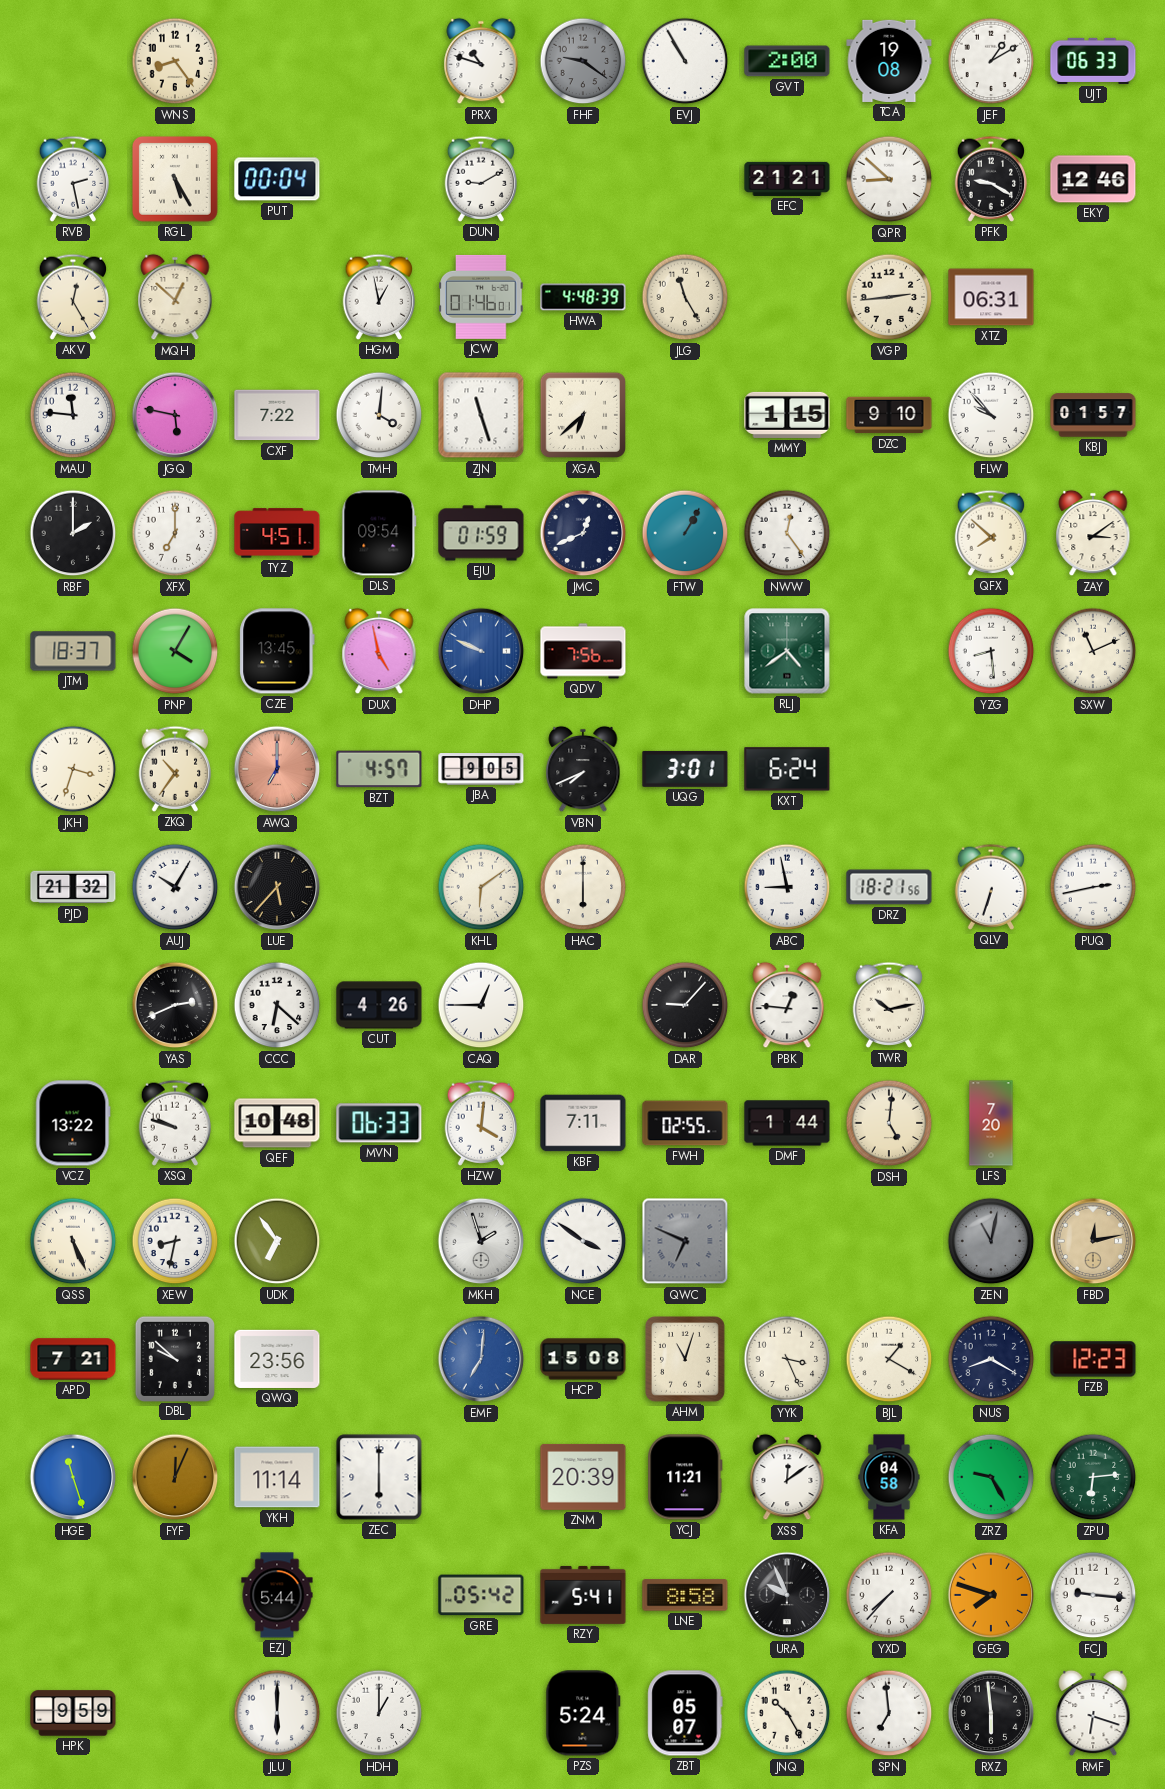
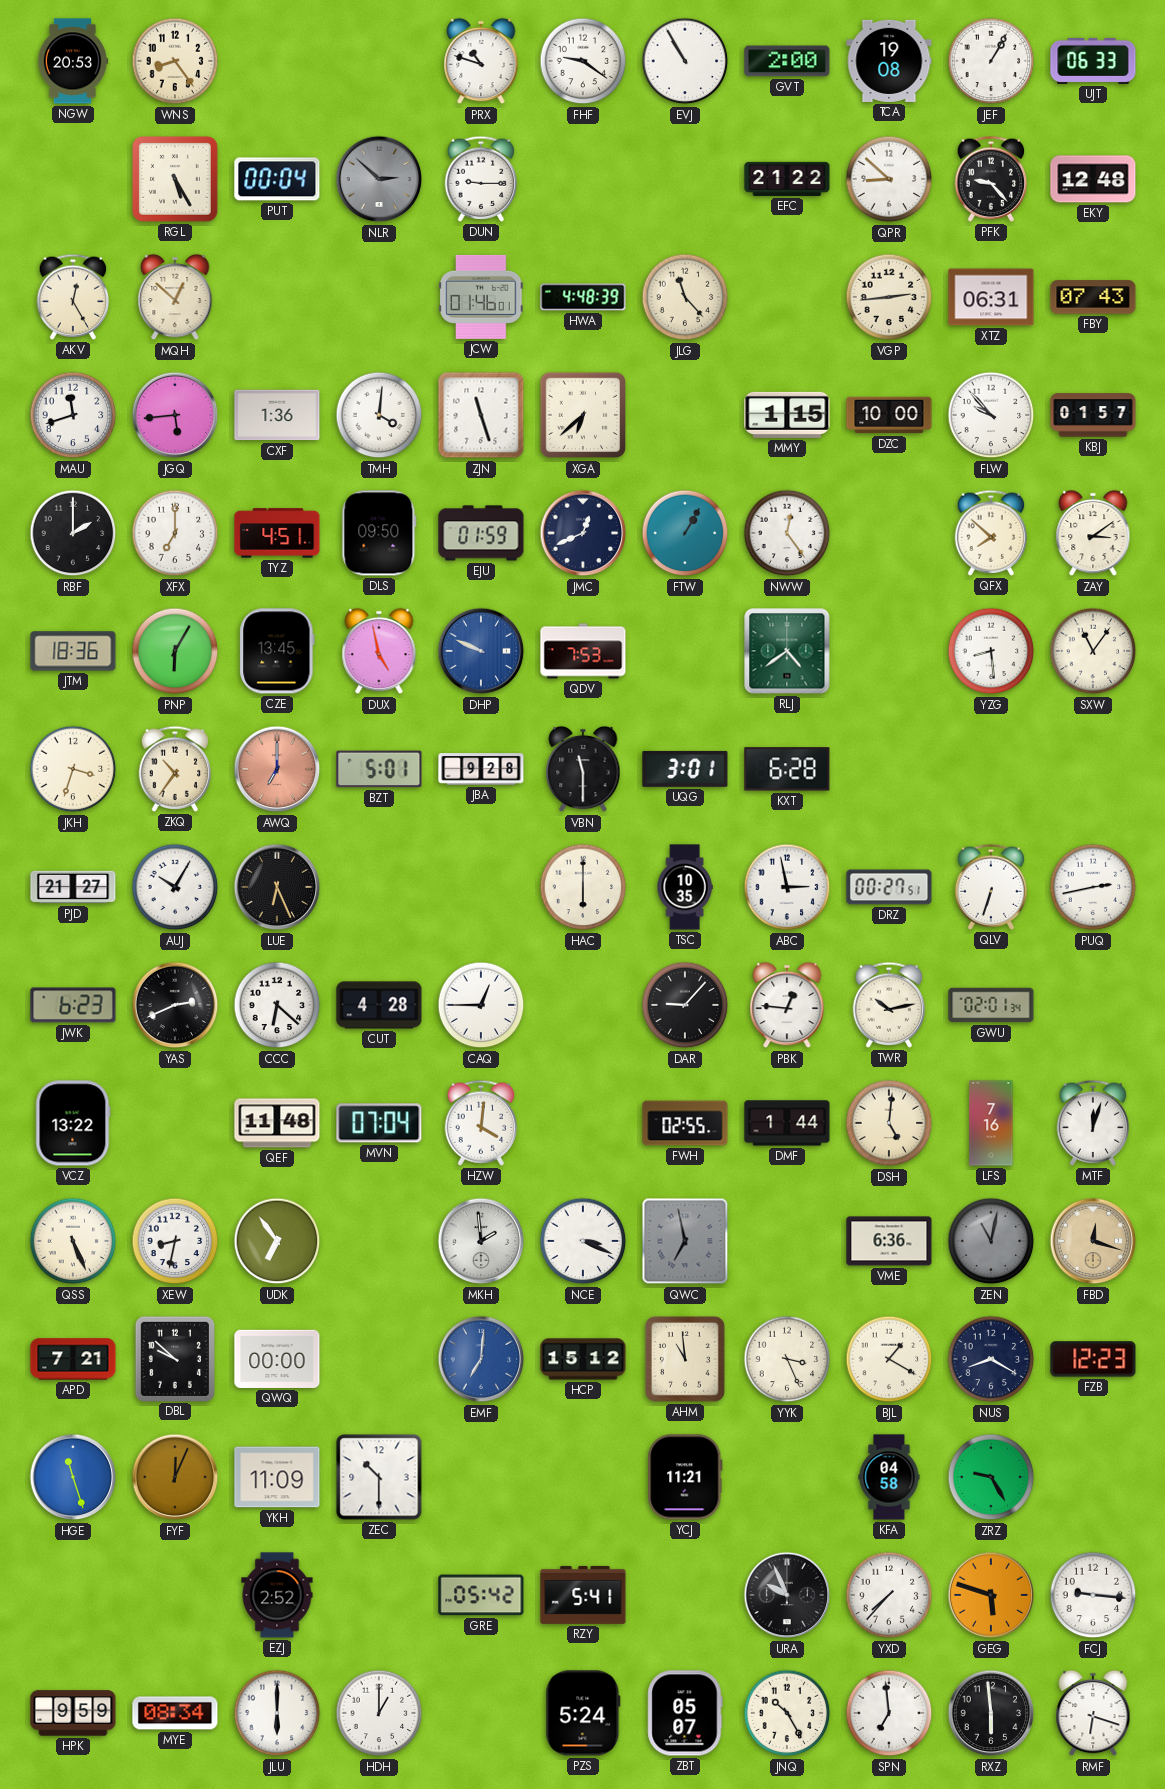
NGW: none -> 20:53 (73, 61)
FHF dial: grey -> white (583, 61)
JEF: 1:10 -> 1:05 (991, 61)
RVB: 2:28 -> none (73, 179)
NLR: none -> 2:52 (379, 179)
DUN: 9:10 -> 9:15 (481, 179)
EFC: 21:21 -> 21:22 (787, 179)
PFK: 9:20 -> 9:23 (991, 179)
EKY: 12:46 -> 12:48 (1093, 179)
HGM: 12:58 -> none (379, 297)
JLG: 11:25 -> 11:23 (685, 297)
FBY: none -> 07:43 (1093, 297)
MAU: 11:46 -> 11:42 (73, 415)
JGQ: 5:47 -> 5:44 (175, 415)
CXF: 7:22 -> 1:36 (277, 415)
DZC: 9:10 -> 10:00 (889, 415)
DLS: 09:54 -> 09:50 (379, 533)
JTM: 18:37 -> 18:36 (73, 651)
PNP: 4:05 -> 6:05 (175, 651)
QDV: 7:56 -> 7:53 (583, 651)
SXW: 11:11 -> 11:06 (1093, 651)
BZT: 4:57 -> 5:01 (379, 769)
JBA: 9:05 -> 9:28 (481, 769)
VBN: 7:41 -> 11:30 (583, 769)
KXT: 6:24 -> 6:28 (787, 769)
PJD: 21:32 -> 21:27 (73, 887)
LUE: 5:37 -> 6:26 (277, 887)
KHL: 6:09 -> none (481, 887)
TSC: none -> 10:35 (685, 887)
ABC: 8:58 -> 2:58 (787, 887)
DRZ: 18:21 -> 00:27 (889, 887)
JWK: none -> 6:23 (73, 1005)
CUT: 4:26 -> 4:28 (379, 1005)
GWU: none -> 02:01 (991, 1005)
XSQ: 9:48 -> none (175, 1123)
QEF: 10:48 -> 11:48 (277, 1123)
MVN: 06:33 -> 07:04 (379, 1123)
KBF: 7:11 -> none (583, 1123)
LFS: 7:20 -> 7:16 (991, 1123)
MTF: none -> 12:03 (1093, 1123)
MKH: 1:57 -> 1:59 (481, 1241)
NCE: 3:51 -> 3:19 (583, 1241)
QWC: 6:49 -> 6:58 (685, 1241)
VME: none -> 6:36 (889, 1241)
FBD: 12:13 -> 12:18 (1093, 1241)
QWQ: 23:56 -> 00:00 (277, 1359)
HCP: 15:08 -> 15:12 (583, 1359)
AHM: 11:03 -> 10:59 (686, 1360)
YKH: 11:14 -> 11:09 (277, 1477)
ZEC: 6:00 -> 10:30 (379, 1477)
ZNM: 20:39 -> none (583, 1477)
XSS: 12:09 -> none (787, 1477)
ZPU: 6:14 -> none (1093, 1477)
EZJ: 5:44 -> 2:52 (277, 1595)
LNE: 8:58 -> none (685, 1595)
GEG: 7:48 -> 5:48 (991, 1595)
MYE: none -> 08:34 (175, 1713)
